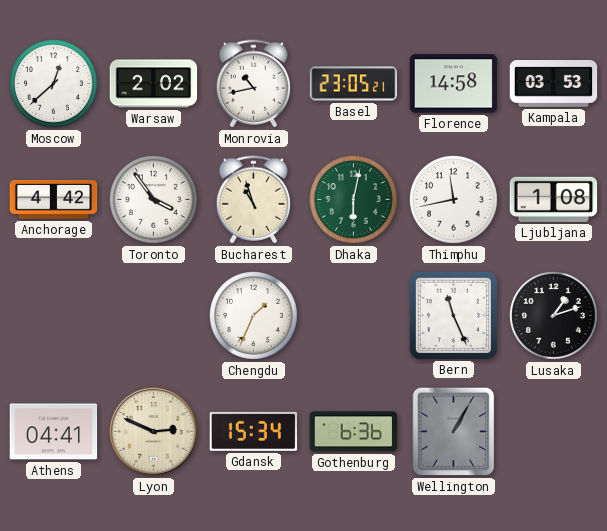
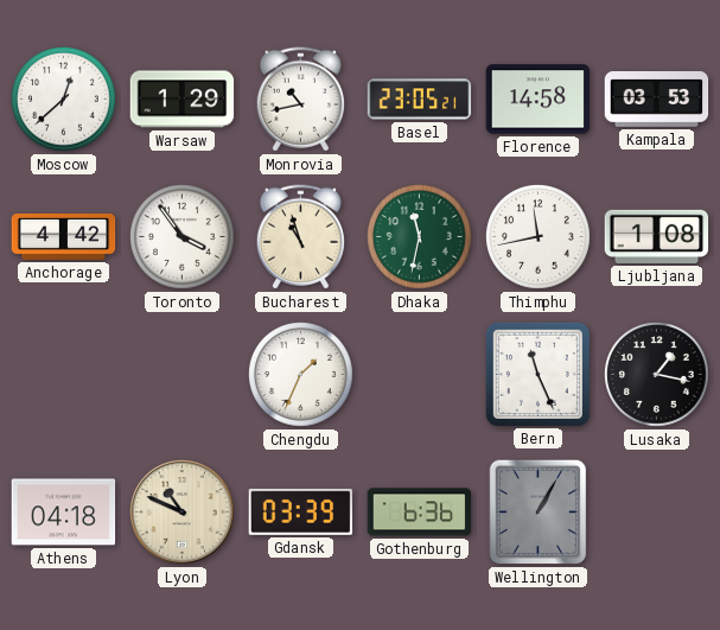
Warsaw: 2:02 -> 1:29 (183, 100)
Dhaka: 6:02 -> 11:32 (420, 237)
Lusaka: 1:12 -> 1:17 (657, 375)
Athens: 04:41 -> 04:18 (64, 513)
Lyon: 2:49 -> 10:49 (183, 513)
Gdansk: 15:34 -> 03:39 (301, 511)
